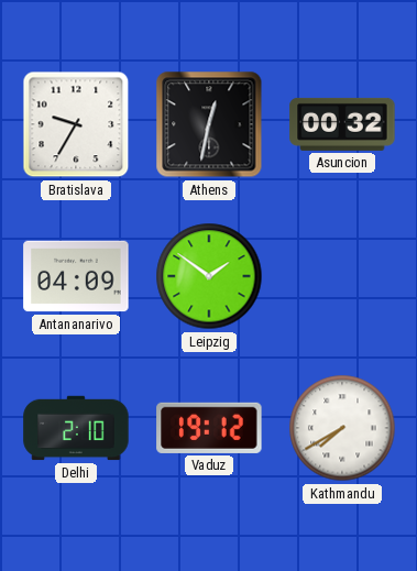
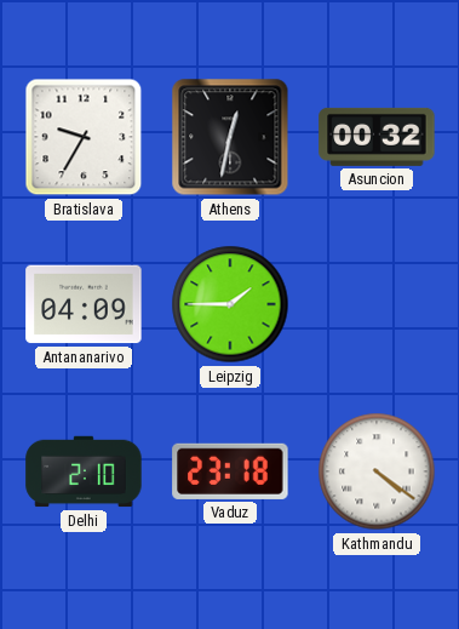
Leipzig: 1:51 -> 1:45 (230, 304)
Vaduz: 19:12 -> 23:18 (230, 471)
Kathmandu: 7:40 -> 4:21 (377, 471)
